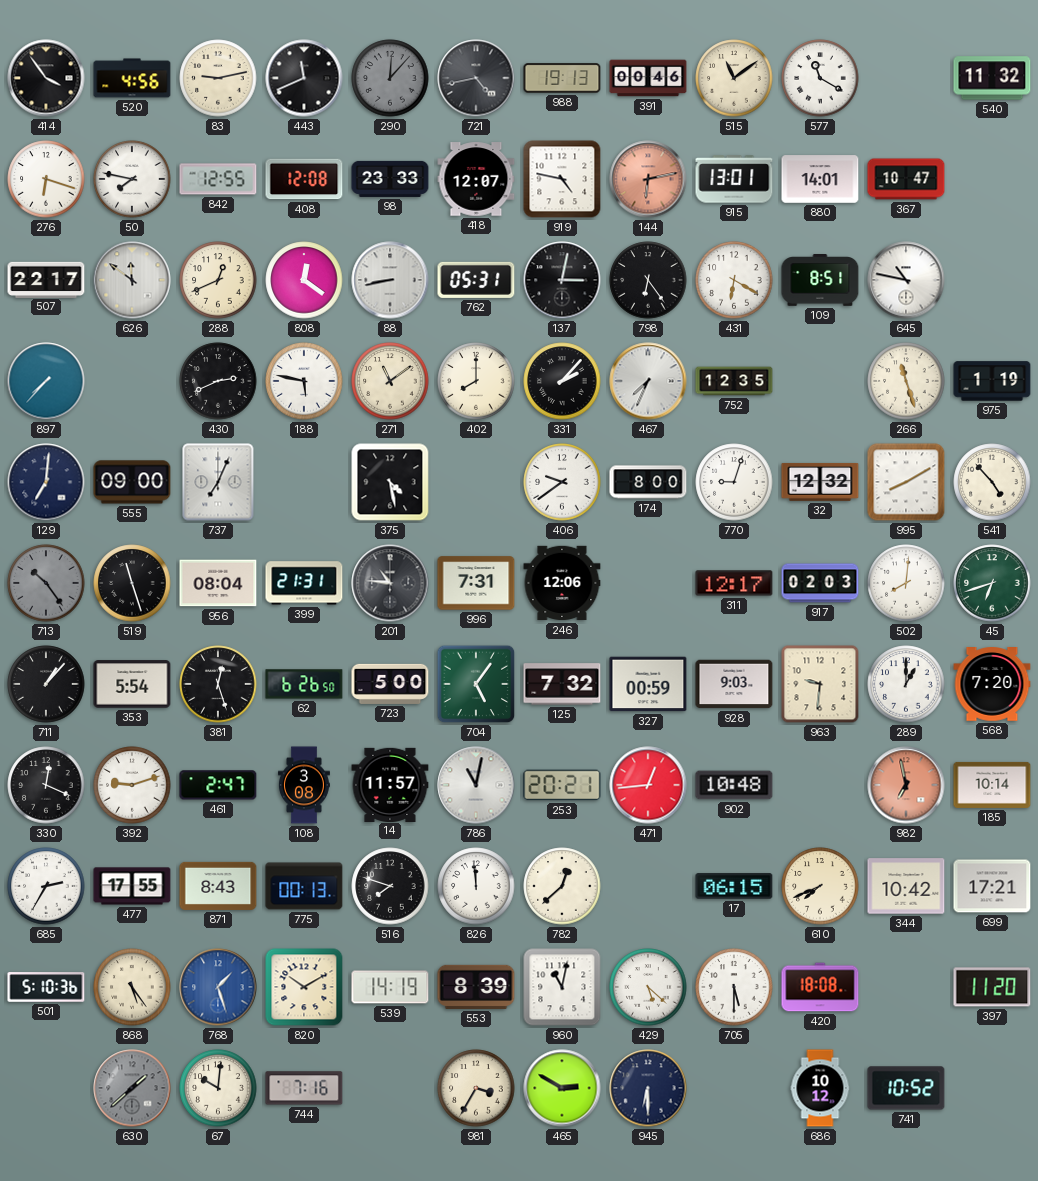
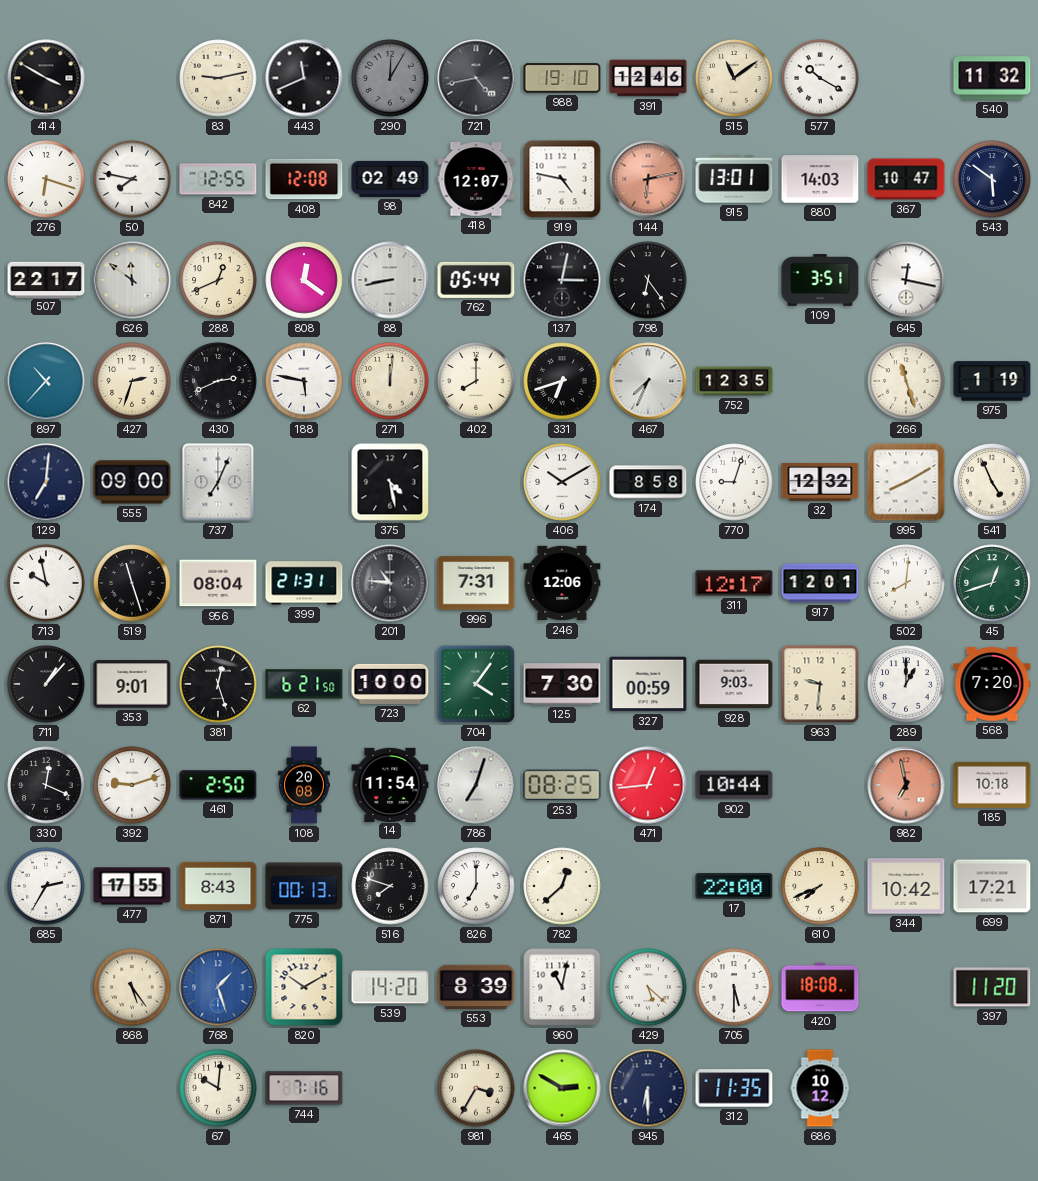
414: 3:54 -> 3:50 (46, 78)
520: 4:56 -> none (132, 78)
290: 12:07 -> 12:05 (390, 78)
988: 19:13 -> 19:10 (562, 78)
391: 00:46 -> 12:46 (648, 78)
577: 11:20 -> 10:20 (820, 78)
98: 23:33 -> 02:49 (390, 179)
880: 14:01 -> 14:03 (820, 179)
543: none -> 5:51 (992, 179)
762: 05:31 -> 05:44 (476, 280)
431: 6:20 -> none (734, 280)
109: 8:51 -> 3:51 (820, 281)
645: 10:47 -> 12:17 (906, 280)
897: 7:37 -> 10:37 (46, 381)
427: none -> 2:33 (132, 381)
271: 11:09 -> 12:01 (390, 381)
331: 2:07 -> 6:42 (562, 381)
406: 9:39 -> 10:10 (562, 482)
174: 8:00 -> 8:58 (648, 482)
541: 4:53 -> 4:56 (992, 482)
713: 10:24 -> 9:58 (46, 583)
713 dial: grey -> white (46, 583)
917: 02:03 -> 12:01 (820, 583)
45: 6:42 -> 12:42 (992, 583)
353: 5:54 -> 9:01 (132, 684)
62: 6:26 -> 6:21 (304, 684)
723: 5:00 -> 10:00 (390, 684)
704: 5:06 -> 4:06 (476, 684)
125: 7:32 -> 7:30 (562, 684)
461: 2:47 -> 2:50 (218, 785)
108: 3:08 -> 20:08 (304, 785)
14: 11:57 -> 11:54 (390, 784)
786: 11:02 -> 7:03 (476, 785)
253: 20:21 -> 08:25 (562, 785)
902: 10:48 -> 10:44 (734, 785)
185: 10:14 -> 10:18 (992, 785)
826: 11:59 -> 7:00 (476, 886)
17: 06:15 -> 22:00 (734, 886)
501: 5:10 -> none (46, 987)
539: 14:19 -> 14:20 (390, 987)
630: 1:38 -> none (132, 1088)
312: none -> 11:35 (734, 1088)
741: 10:52 -> none (906, 1088)
